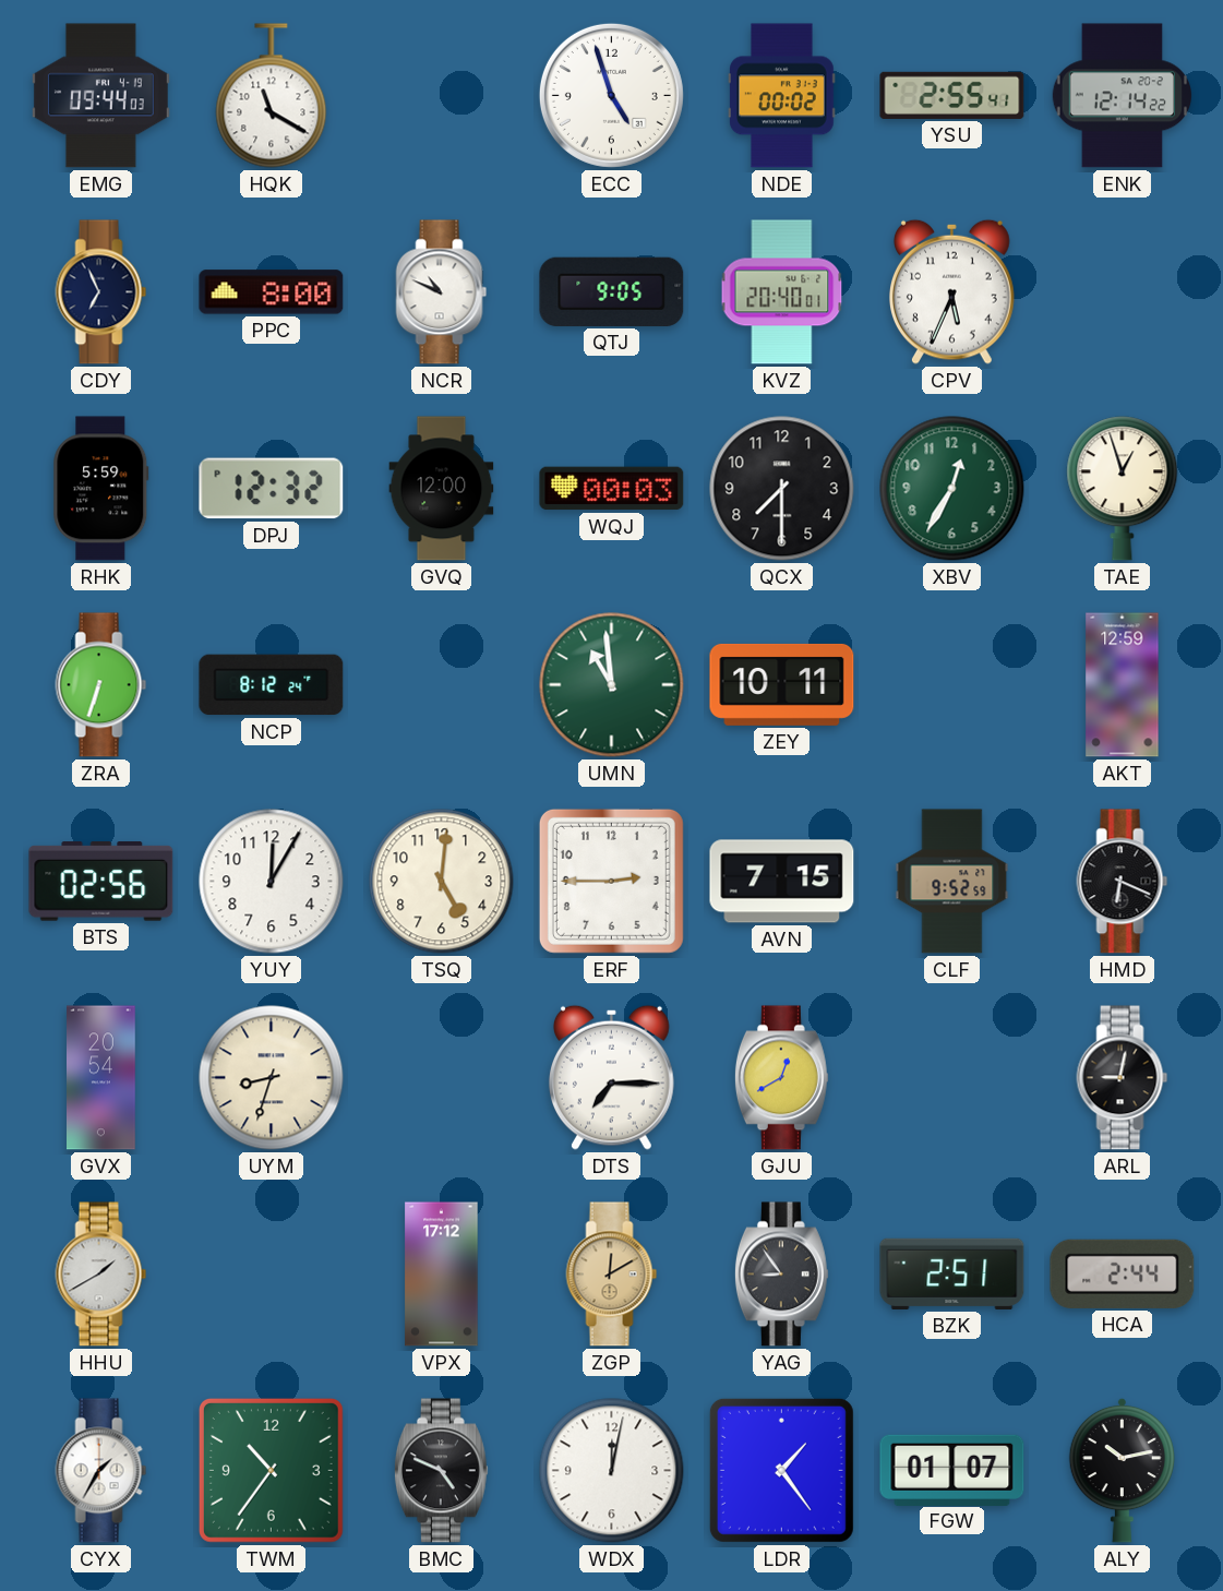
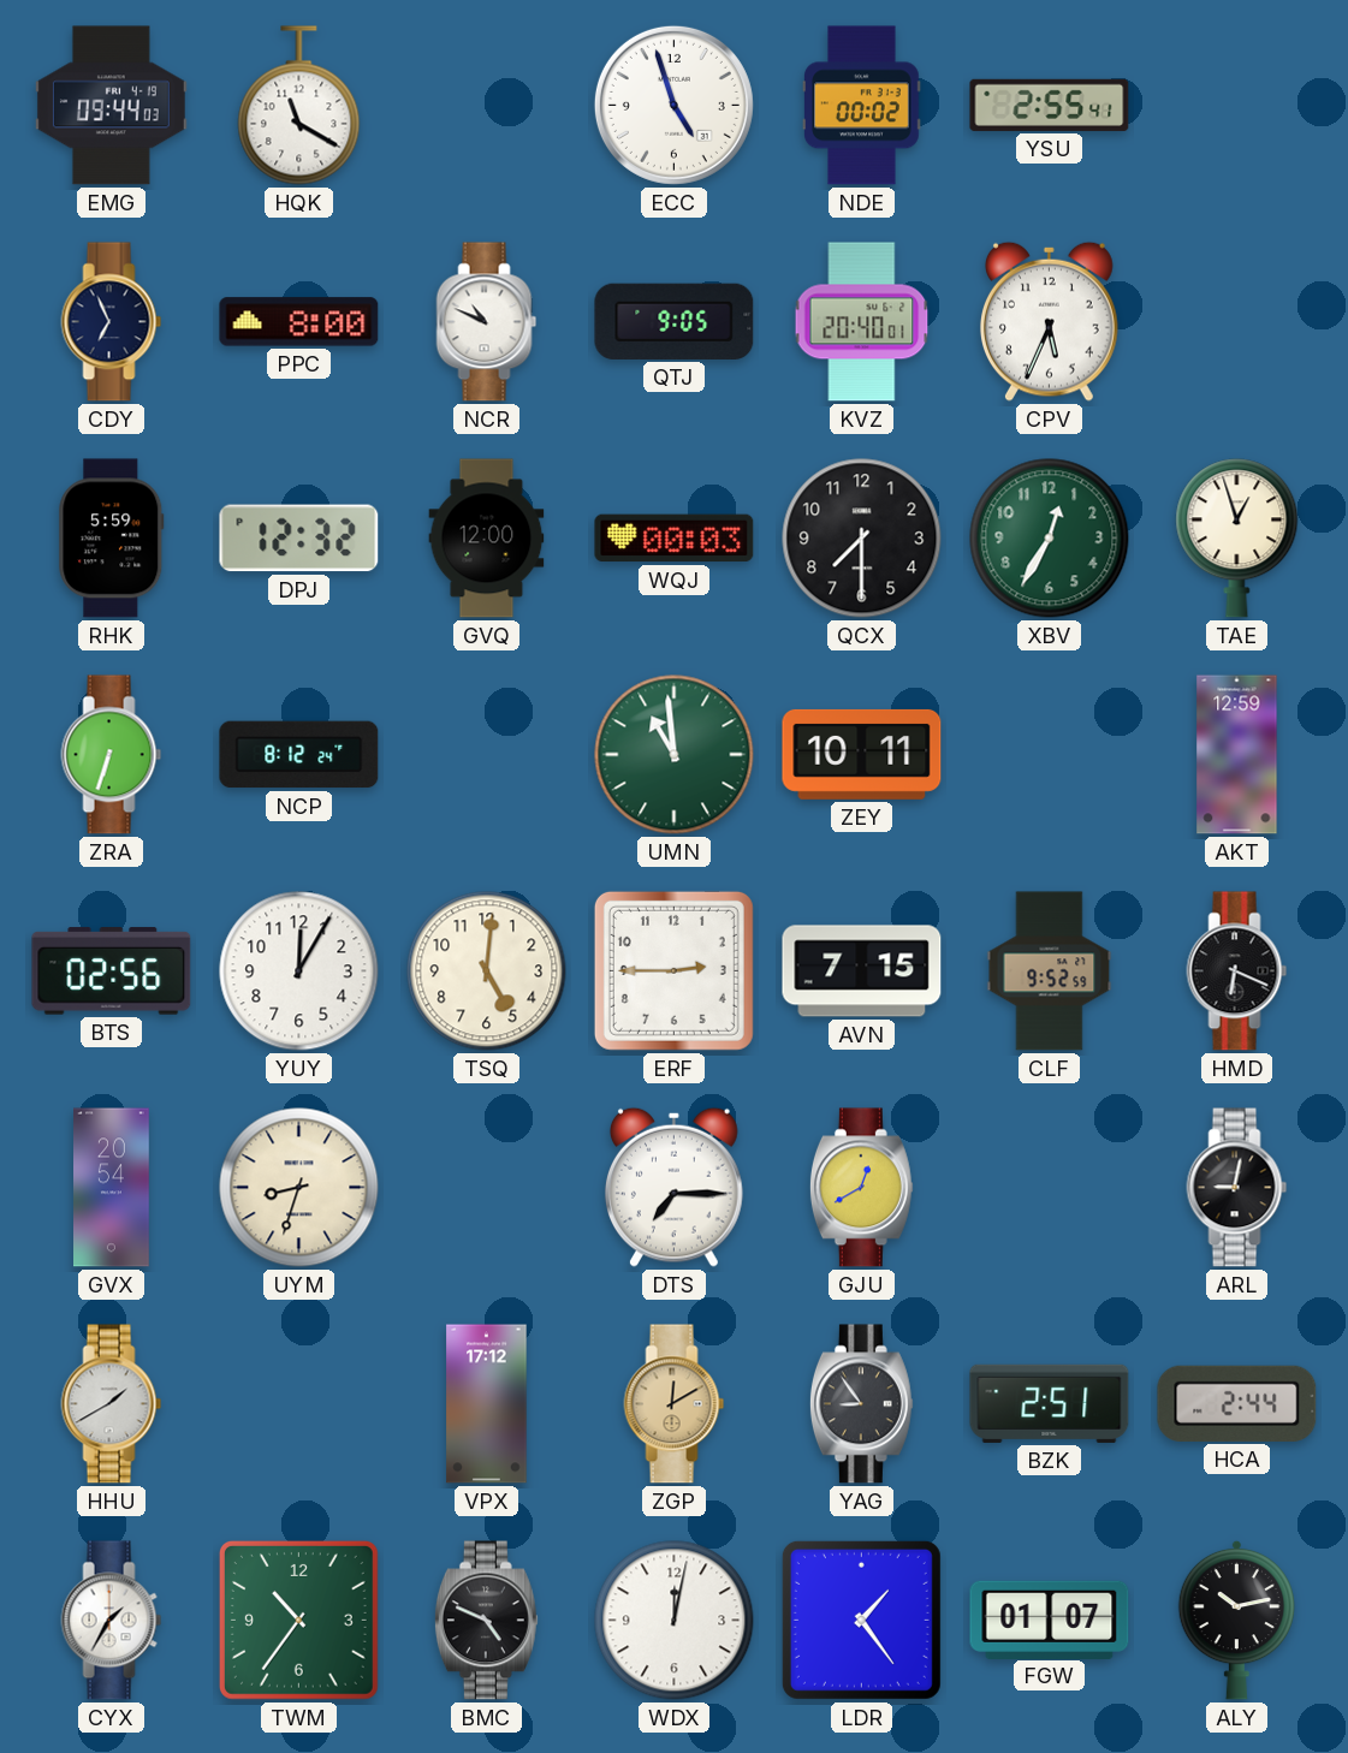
ENK: 12:14 -> none (1122, 96)
